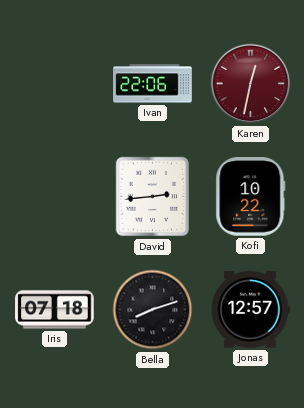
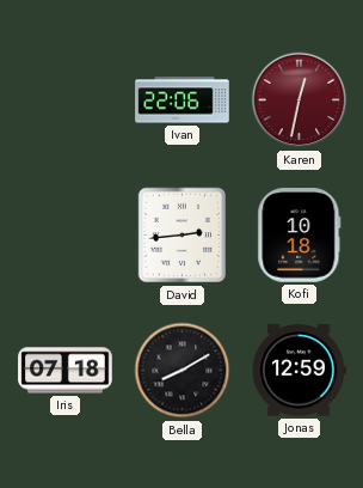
Kofi: 10:22 -> 10:18 (300, 236)
Bella: 8:12 -> 8:10 (183, 371)
Jonas: 12:57 -> 12:59 (299, 371)
